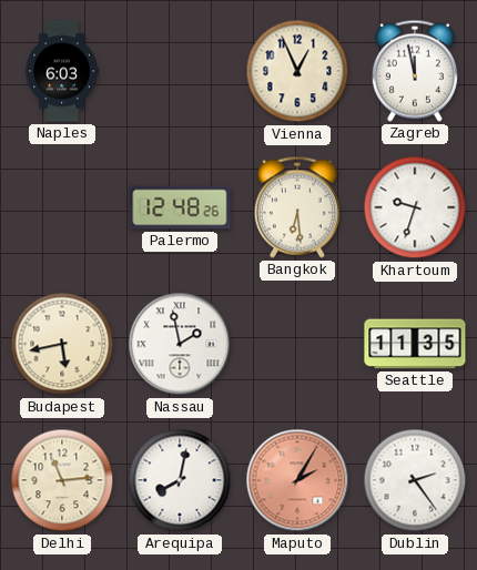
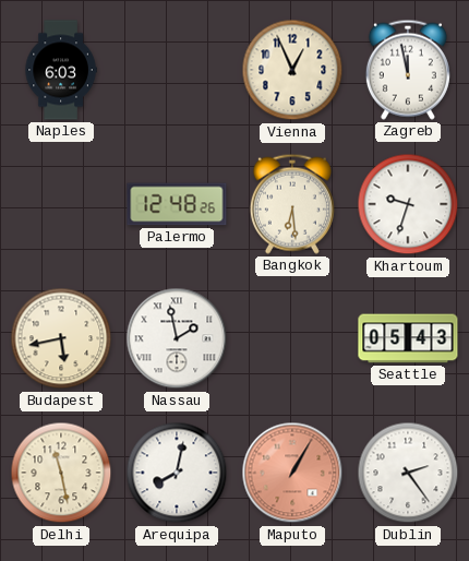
Seattle: 11:35 -> 05:43 (408, 338)
Delhi: 11:14 -> 11:28 (61, 473)
Maputo: 2:05 -> 1:05 (292, 473)
